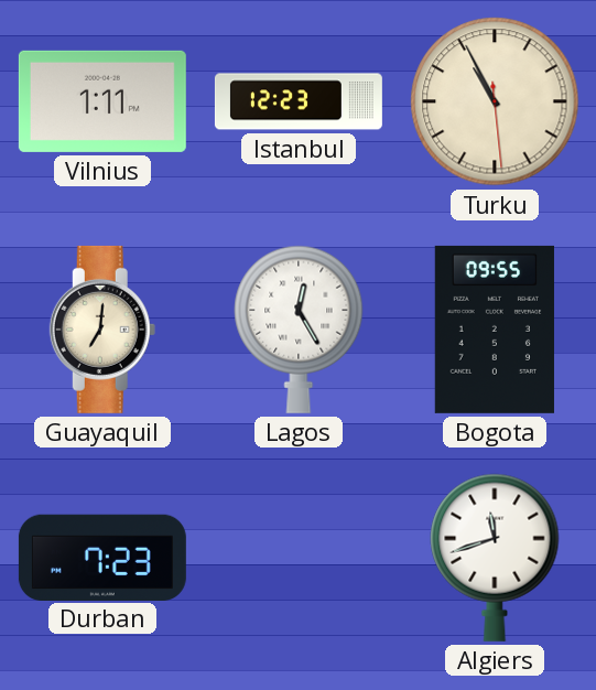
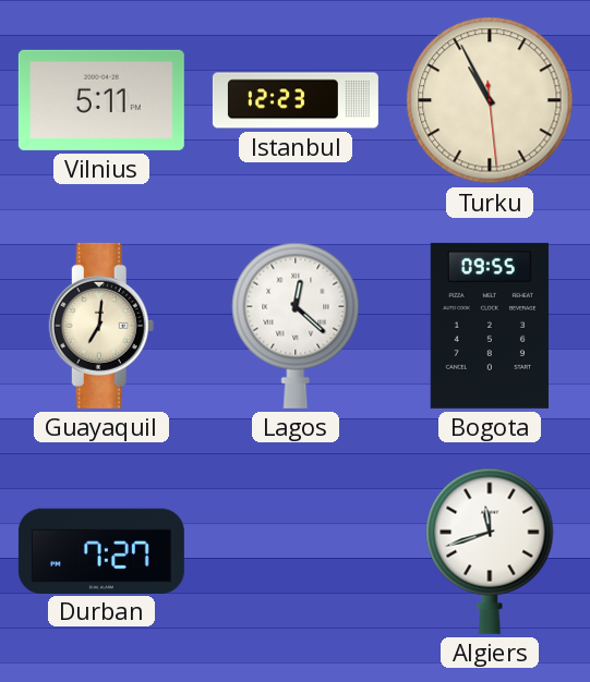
Vilnius: 1:11 -> 5:11 (101, 100)
Lagos: 12:25 -> 12:22 (296, 326)
Durban: 7:23 -> 7:27 (101, 550)
